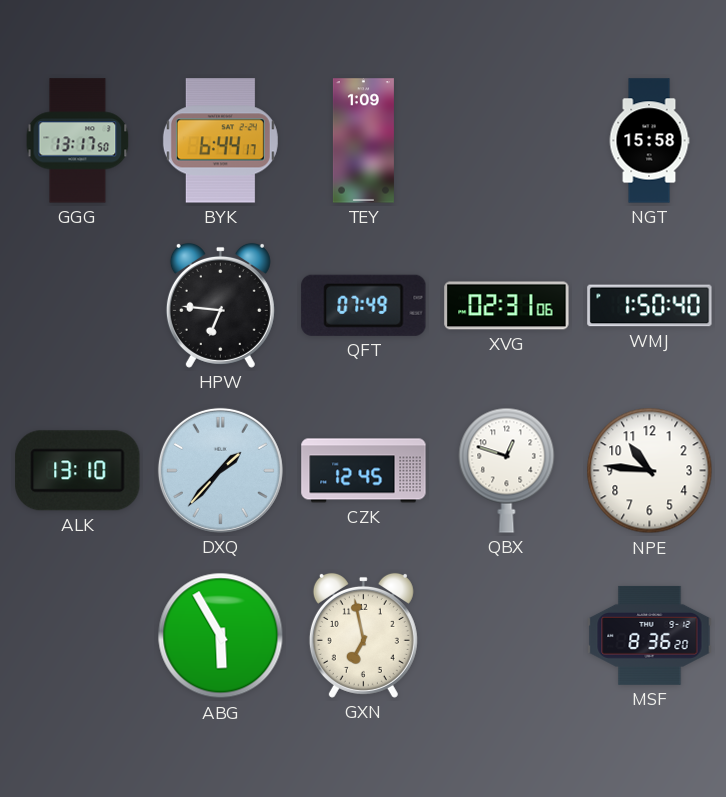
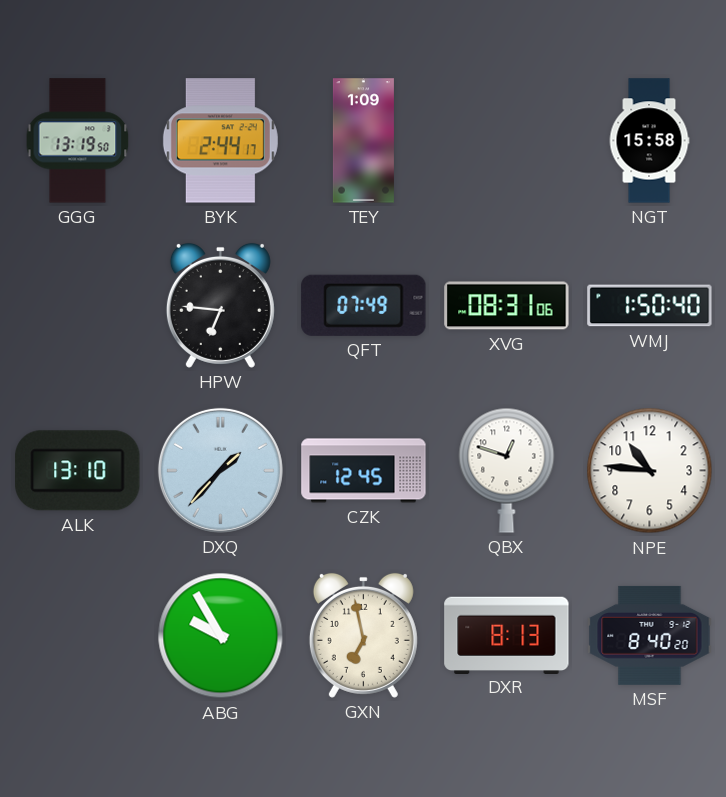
GGG: 13:17 -> 13:19 (78, 141)
BYK: 6:44 -> 2:44 (220, 141)
XVG: 02:31 -> 08:31 (507, 306)
ABG: 5:55 -> 9:55 (221, 636)
DXR: none -> 8:13 (507, 635)
MSF: 8:36 -> 8:40 (650, 635)
